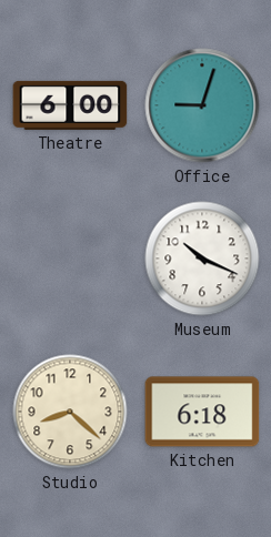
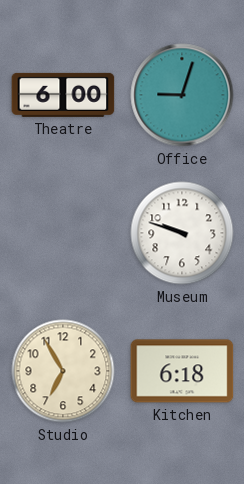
Museum: 10:19 -> 9:48 (182, 233)
Studio: 8:22 -> 6:55 (63, 371)
